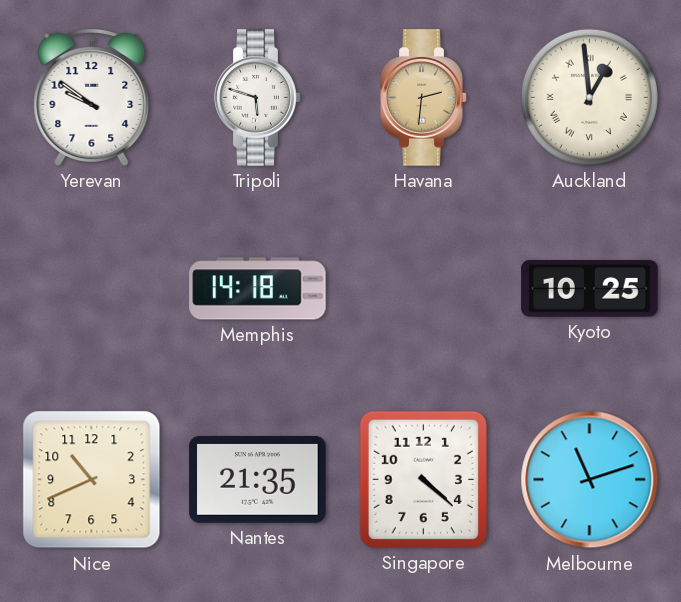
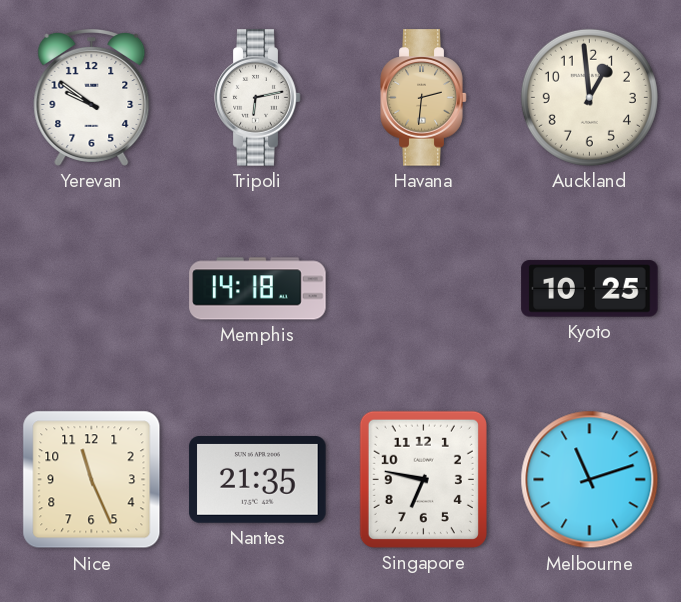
Tripoli: 5:48 -> 6:13 (258, 98)
Auckland numerals: Roman -> Arabic (589, 97)
Nice: 10:41 -> 11:26 (92, 480)
Singapore: 4:22 -> 6:47 (423, 479)
